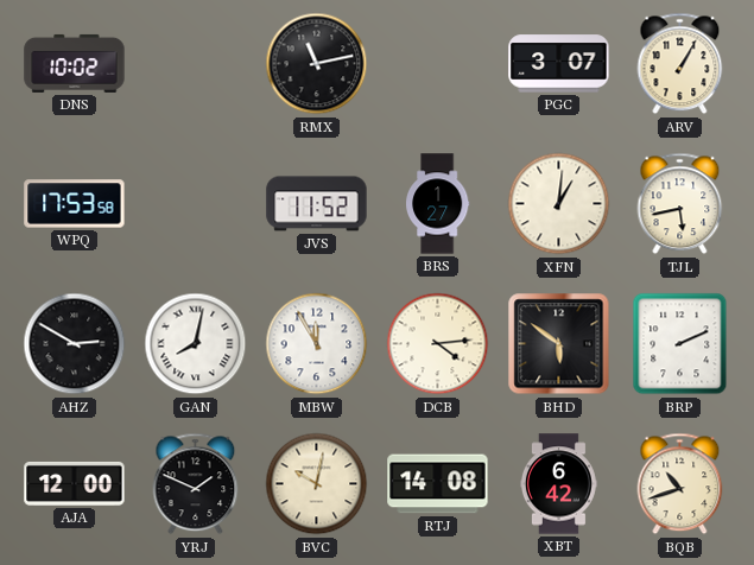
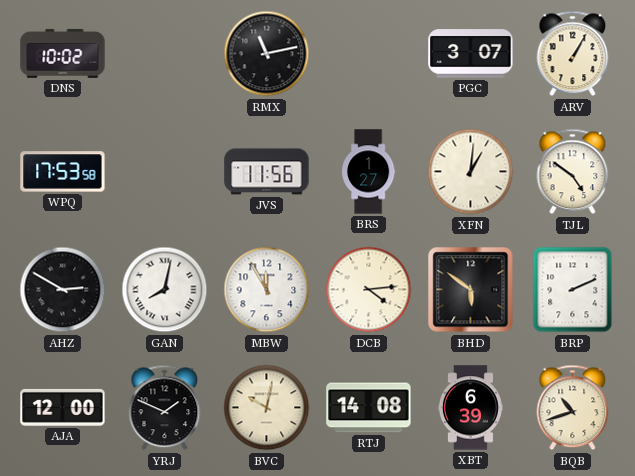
JVS: 11:52 -> 11:56 (267, 172)
TJL: 5:43 -> 4:51 (573, 172)
XBT: 6:42 -> 6:39 (470, 408)
